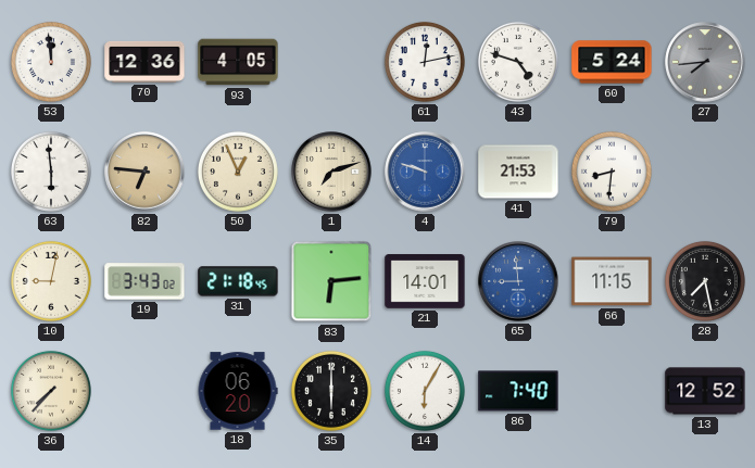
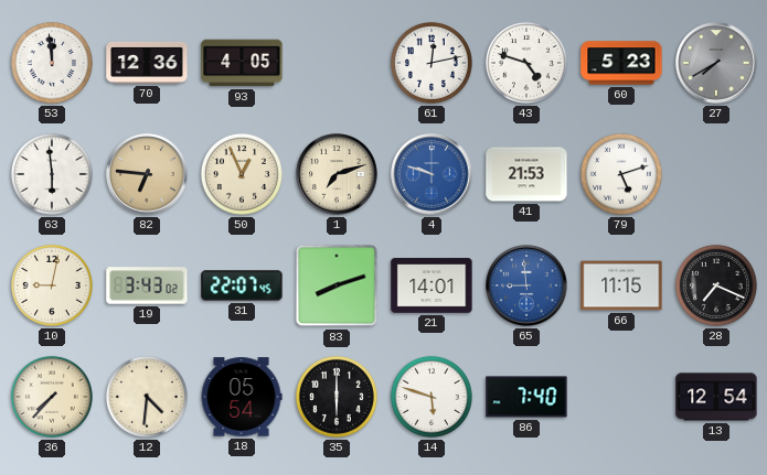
60: 5:24 -> 5:23 (621, 63)
27: 7:44 -> 7:40 (716, 63)
79: 8:31 -> 5:12 (621, 174)
31: 21:18 -> 22:07 (242, 285)
83: 6:14 -> 8:12 (337, 285)
28: 7:28 -> 7:19 (716, 285)
12: none -> 4:31 (147, 397)
18: 06:20 -> 05:54 (242, 397)
14: 6:05 -> 5:48 (432, 397)
13: 12:52 -> 12:54 (716, 397)
